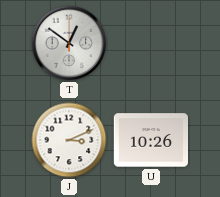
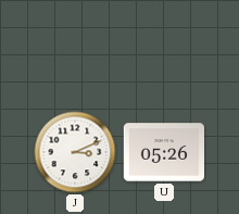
T: 12:51 -> none (69, 43)
U: 10:26 -> 05:26 (163, 152)
